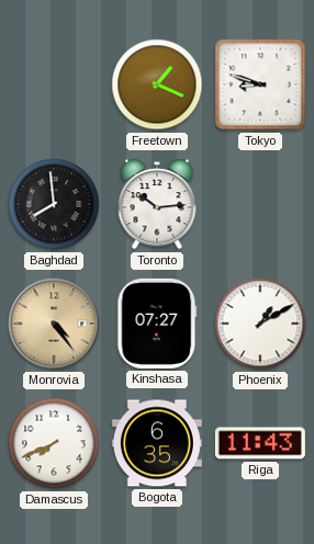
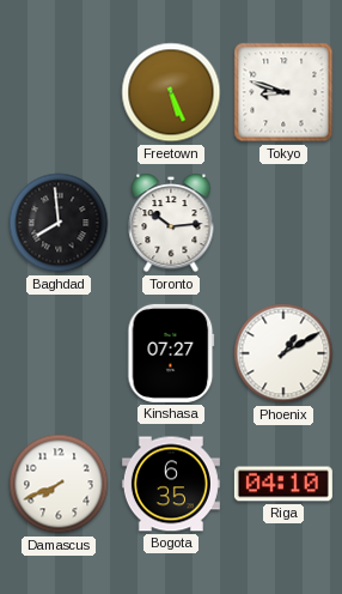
Freetown: 1:19 -> 5:26 (171, 92)
Monrovia: 4:24 -> none (54, 324)
Riga: 11:43 -> 04:10 (283, 484)
